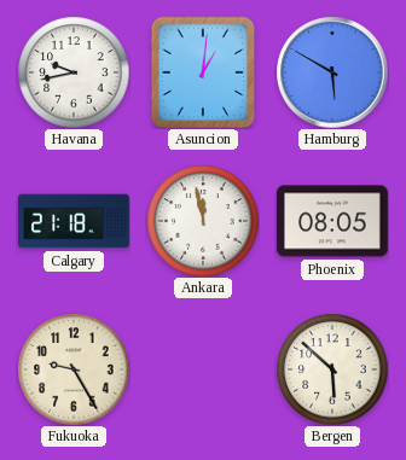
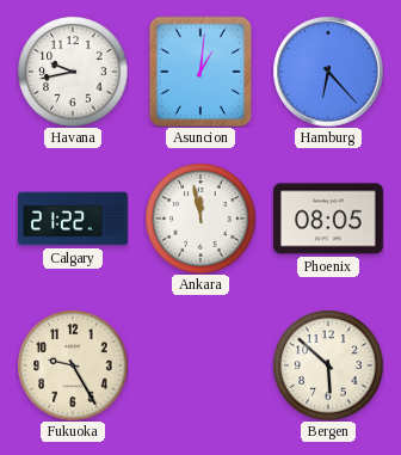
Hamburg: 5:50 -> 6:23 (328, 72)
Calgary: 21:18 -> 21:22 (74, 219)
